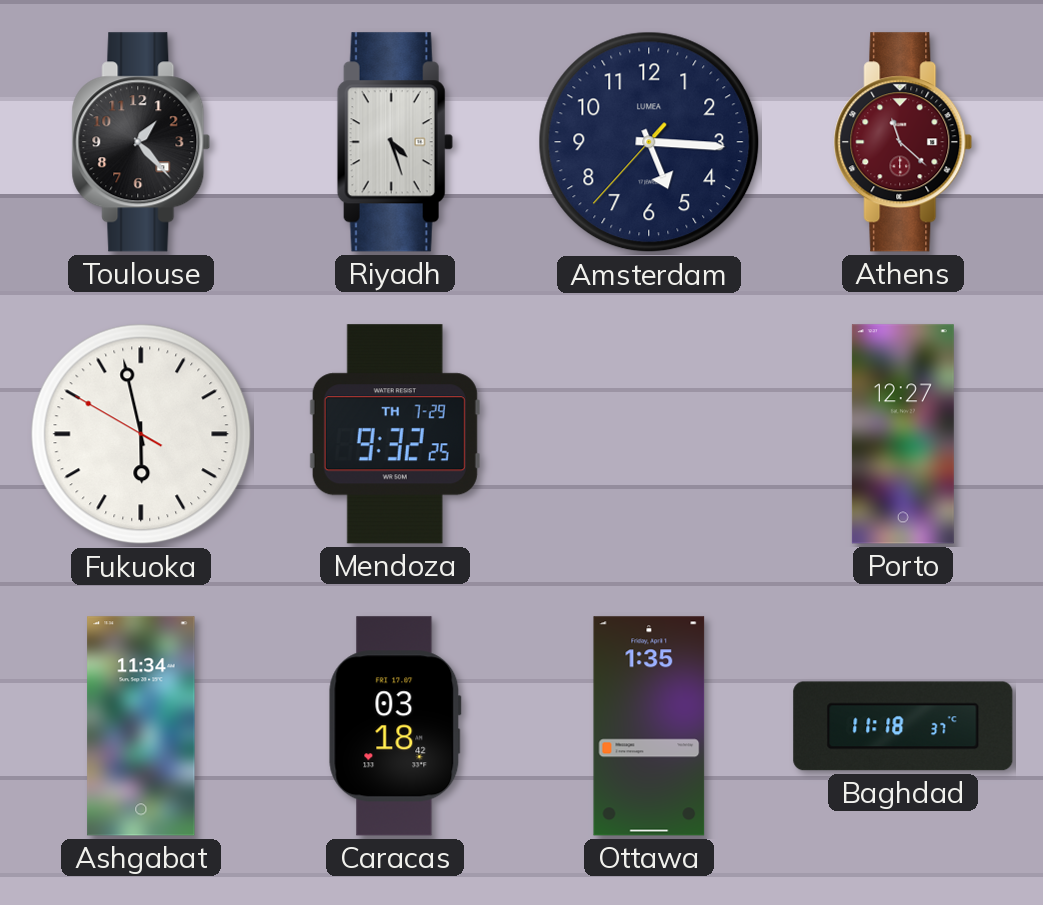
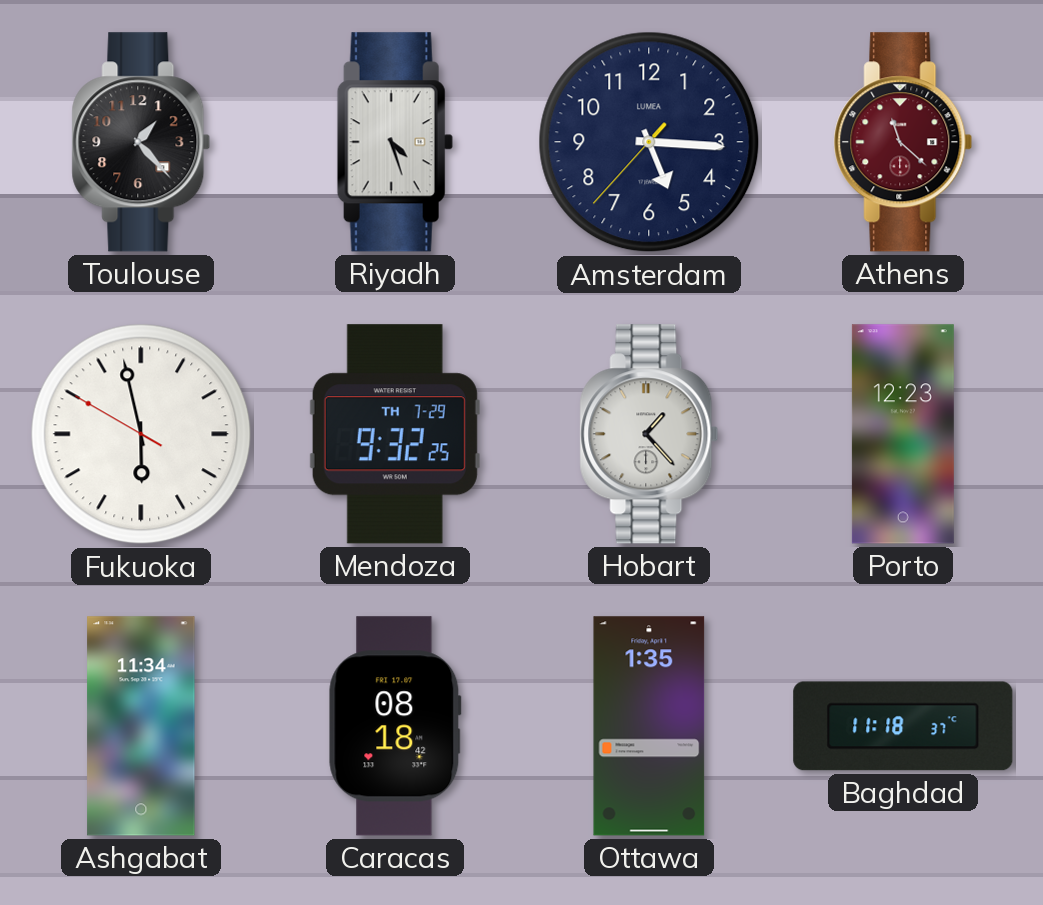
Hobart: none -> 1:23 (649, 434)
Porto: 12:27 -> 12:23 (903, 434)
Caracas: 03:18 -> 08:18 (395, 726)
